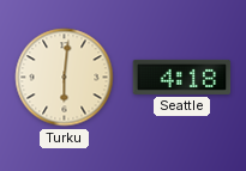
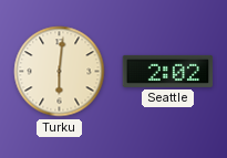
Seattle: 4:18 -> 2:02 (168, 71)
